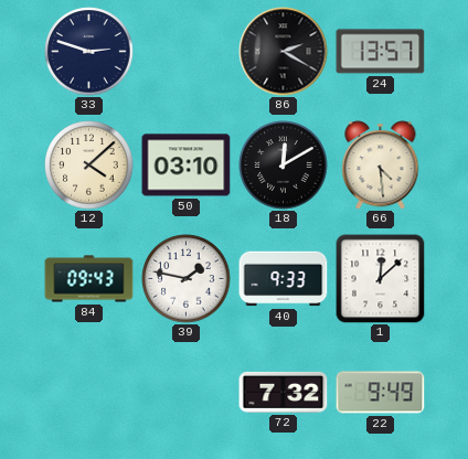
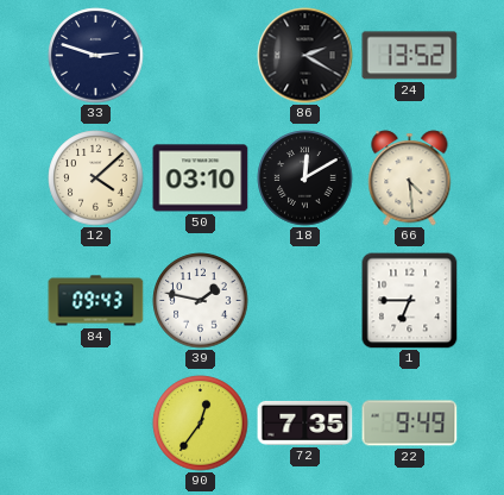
24: 13:57 -> 13:52 (410, 56)
40: 9:33 -> none (284, 279)
1: 12:08 -> 6:45 (410, 301)
90: none -> 12:36 (201, 424)
72: 7:32 -> 7:35 (305, 422)
